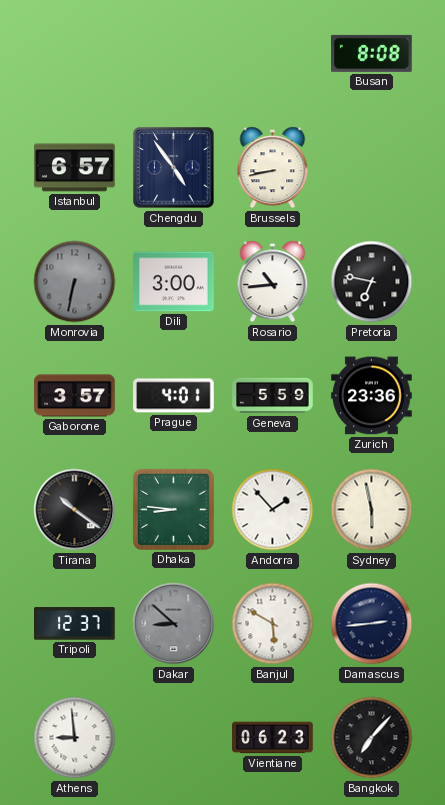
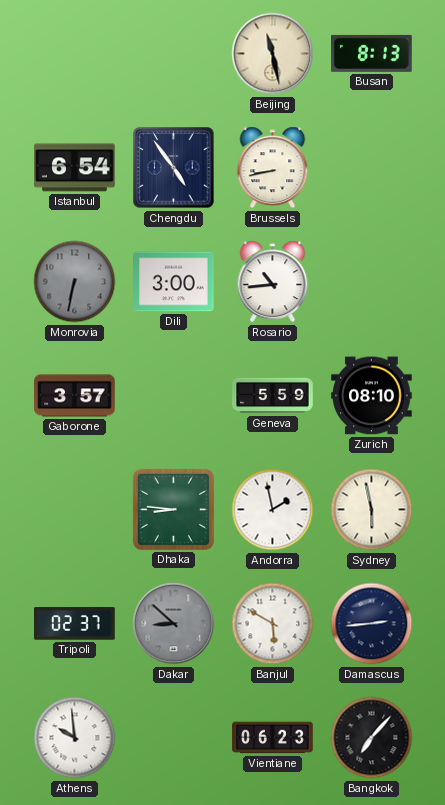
Beijing: none -> 11:28 (273, 54)
Busan: 8:08 -> 8:13 (372, 53)
Istanbul: 6:57 -> 6:54 (75, 168)
Pretoria: 6:47 -> none (372, 282)
Prague: 4:01 -> none (174, 396)
Zurich: 23:36 -> 08:10 (372, 396)
Tirana: 10:21 -> none (75, 510)
Andorra: 1:53 -> 1:58 (273, 510)
Tripoli: 12:37 -> 02:37 (75, 624)
Athens: 8:59 -> 9:59 (75, 738)
